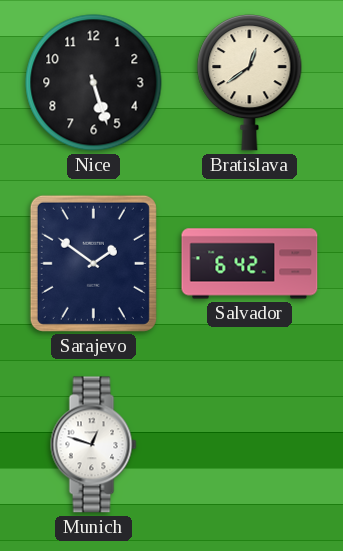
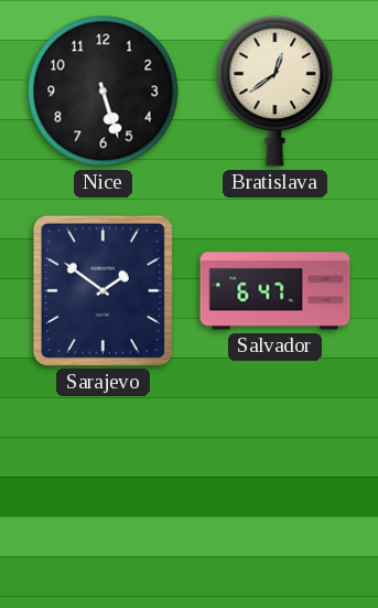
Salvador: 6:42 -> 6:47 (276, 291)
Munich: 12:48 -> none (94, 445)
